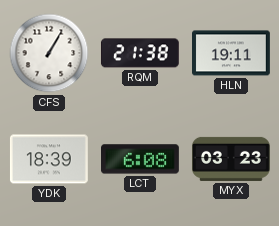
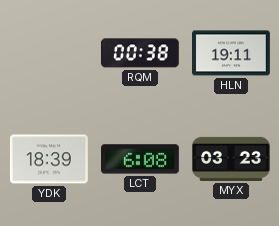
CFS: 1:05 -> none (49, 53)
RQM: 21:38 -> 00:38 (140, 53)
